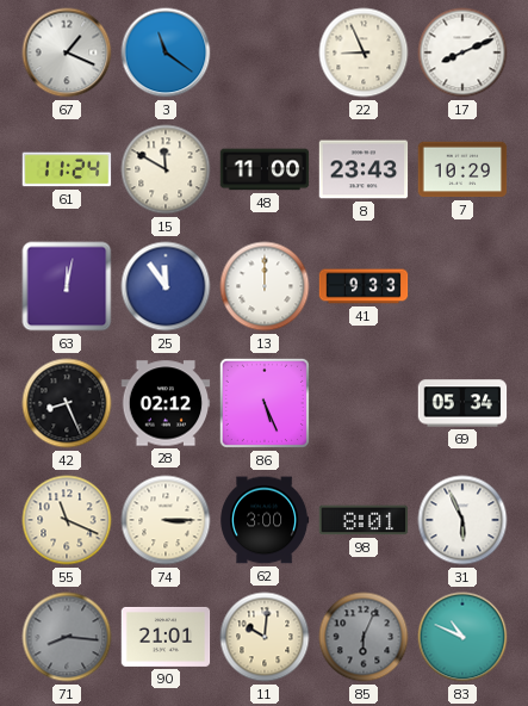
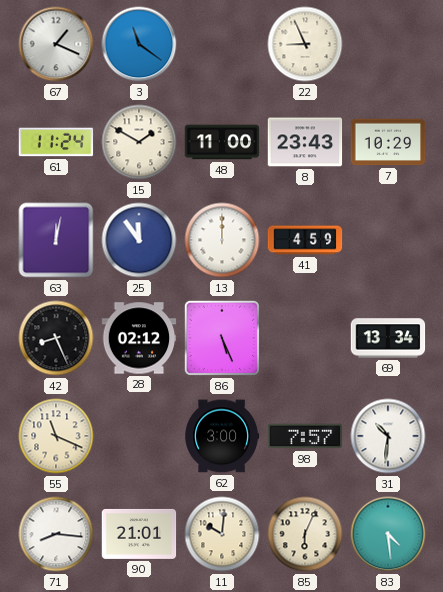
17: 8:11 -> none (462, 52)
15: 11:50 -> 1:50 (139, 142)
41: 9:33 -> 4:59 (305, 240)
69: 05:34 -> 13:34 (388, 338)
74: 3:15 -> none (166, 520)
98: 8:01 -> 7:57 (305, 436)
31: 5:56 -> 10:31 (388, 436)
71 dial: grey -> white (56, 534)
85 dial: grey -> cream (305, 534)
83: 10:49 -> 4:29 (388, 534)
